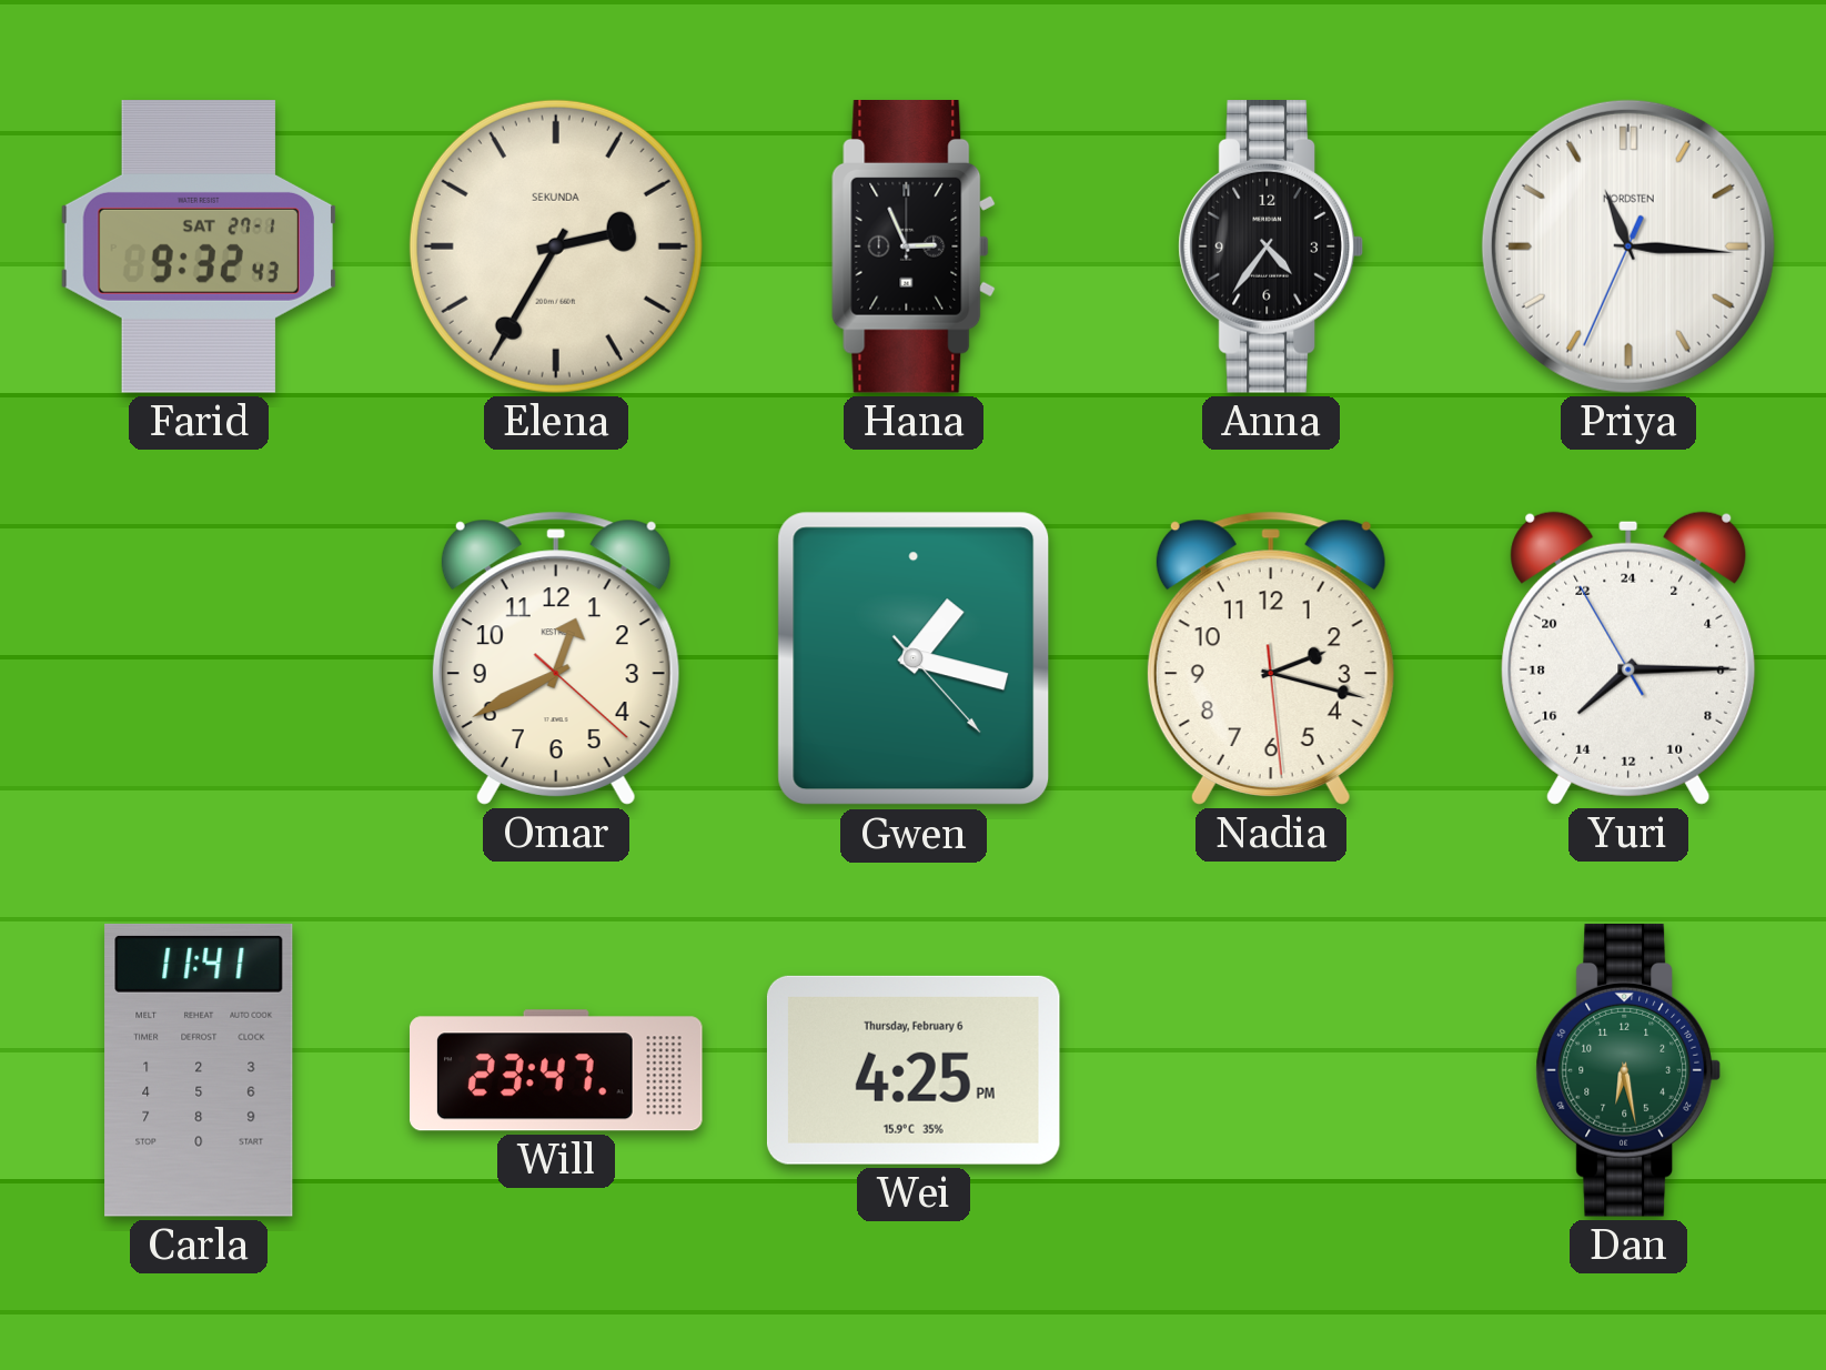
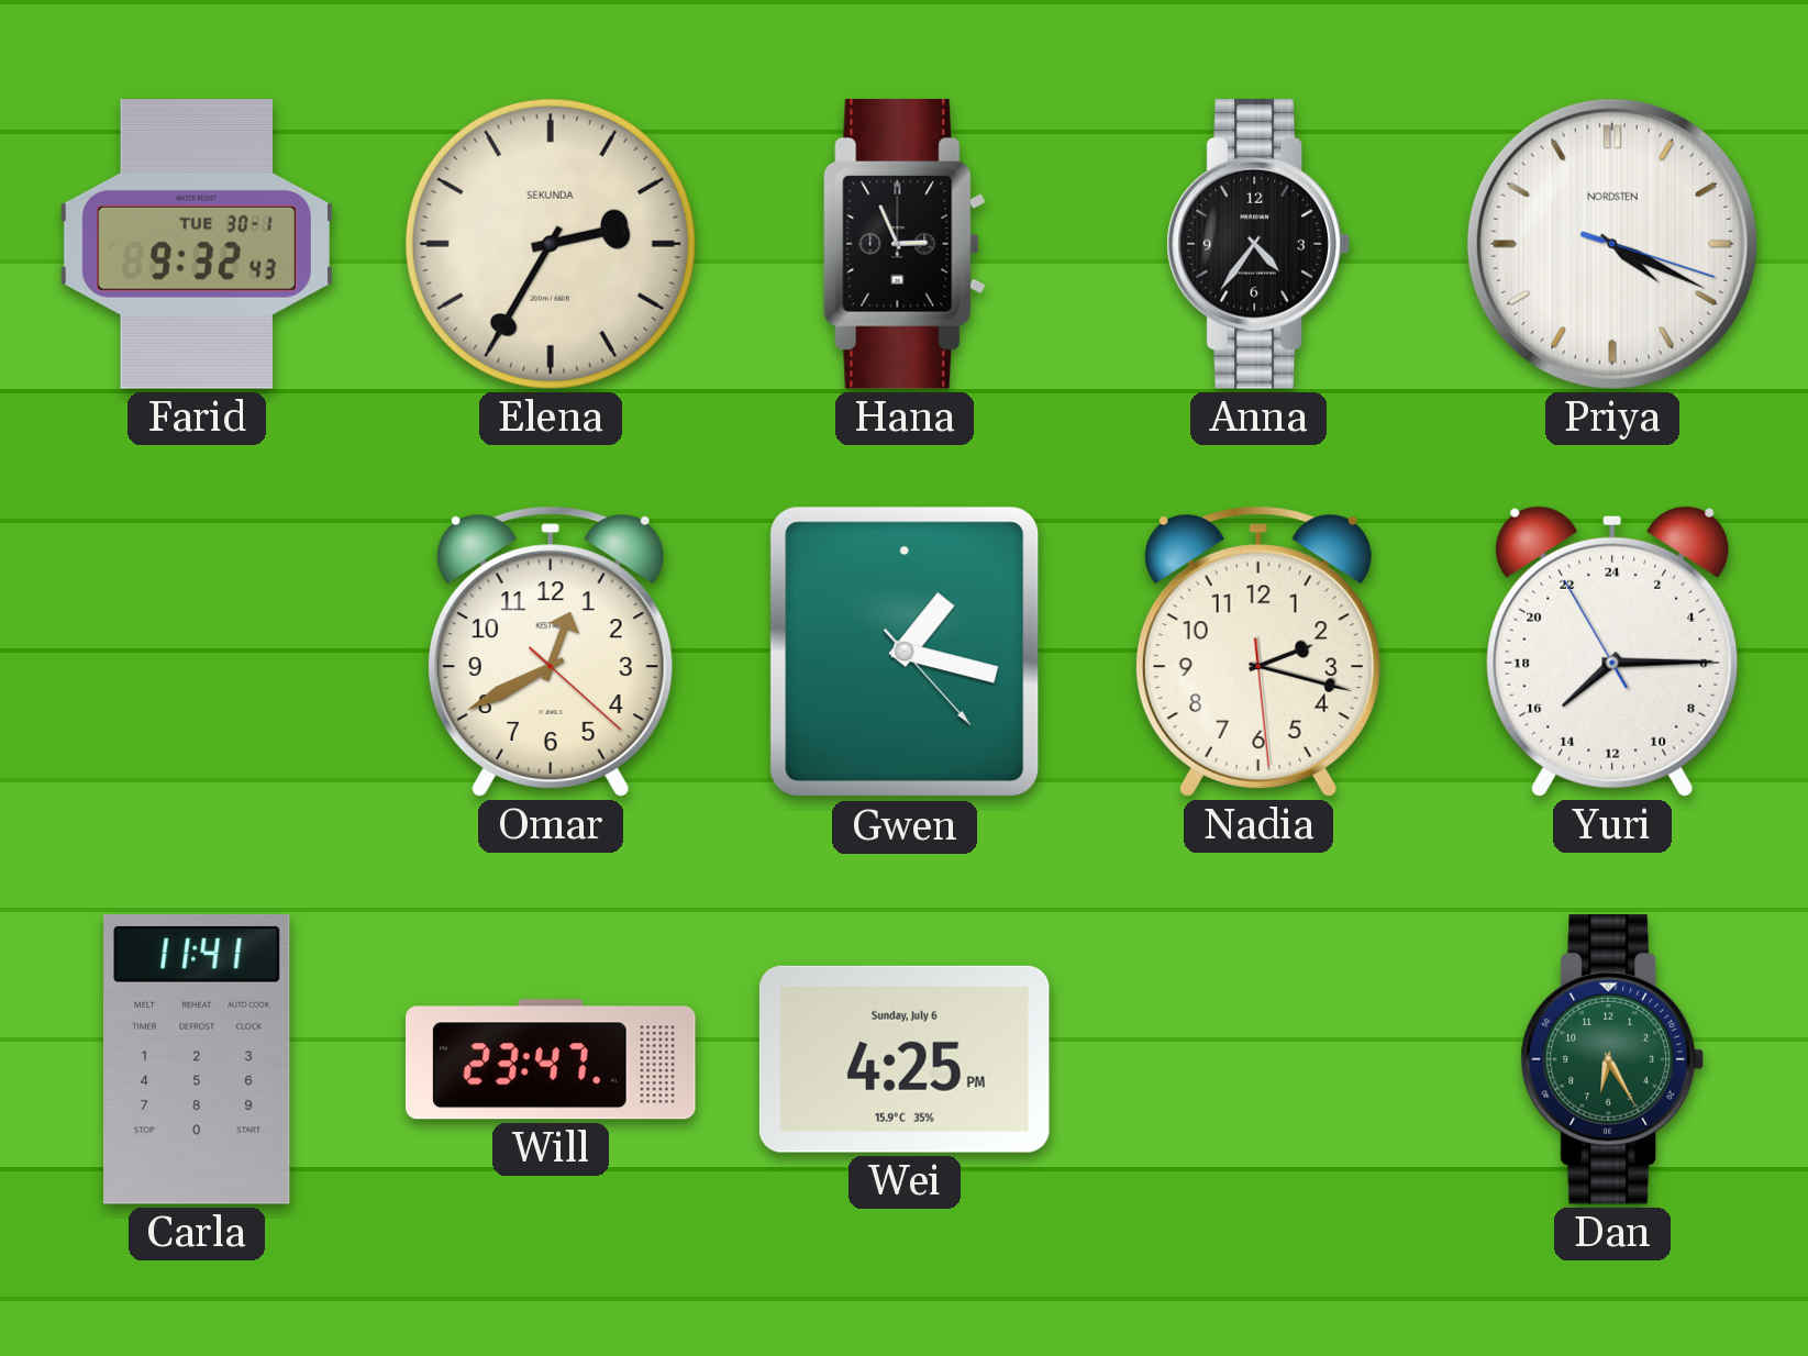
Farid date: SAT 27-1 -> TUE 30-1 (197, 244)
Priya: 11:15 -> 4:19 (1612, 244)
Wei date: Thursday, February 6 -> Sunday, July 6 (905, 1059)
Dan: 6:28 -> 6:25 (1612, 1060)
